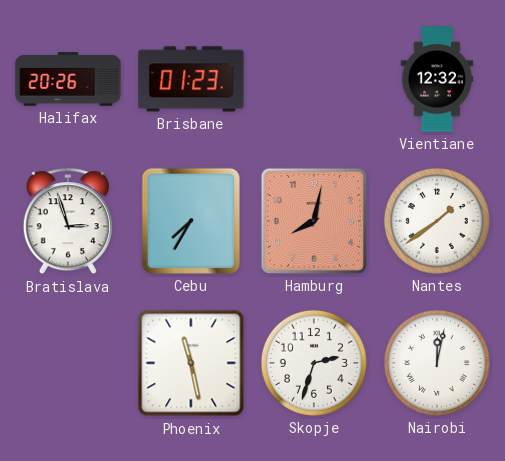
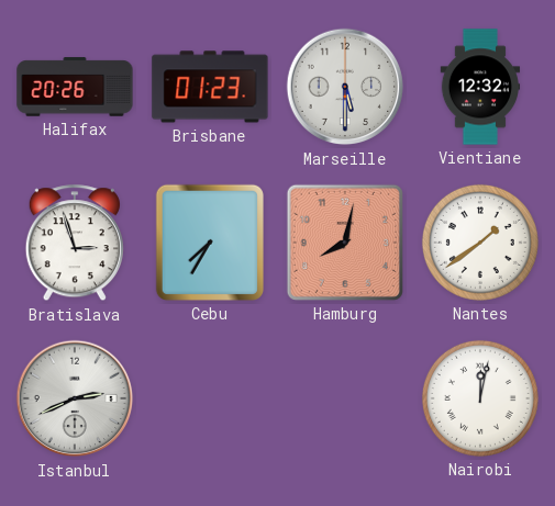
Marseille: none -> 5:30 (345, 87)
Istanbul: none -> 2:41 (75, 398)
Phoenix: 11:28 -> none (191, 363)
Skopje: 2:33 -> none (314, 363)
